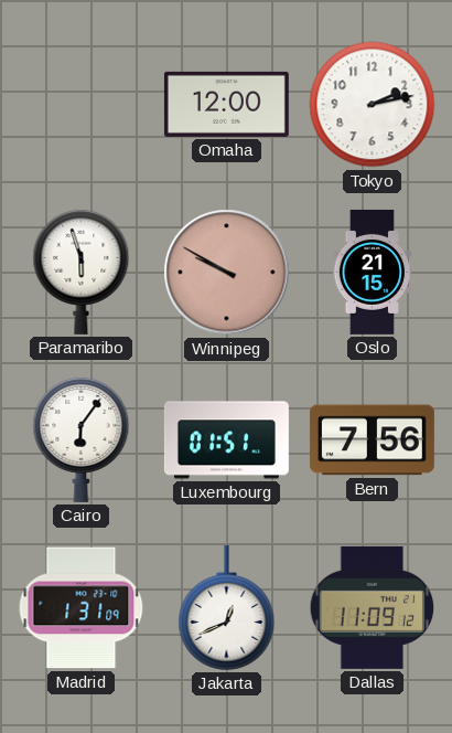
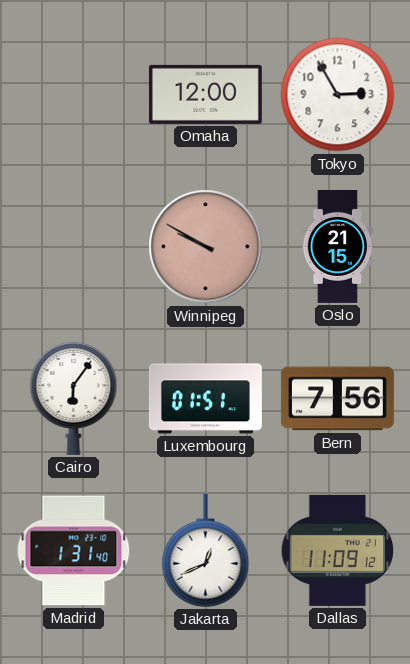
Tokyo: 2:13 -> 2:55 (338, 95)
Paramaribo: 5:57 -> none (82, 272)
Madrid: 1:31:09 -> 1:31:40 (74, 551)
